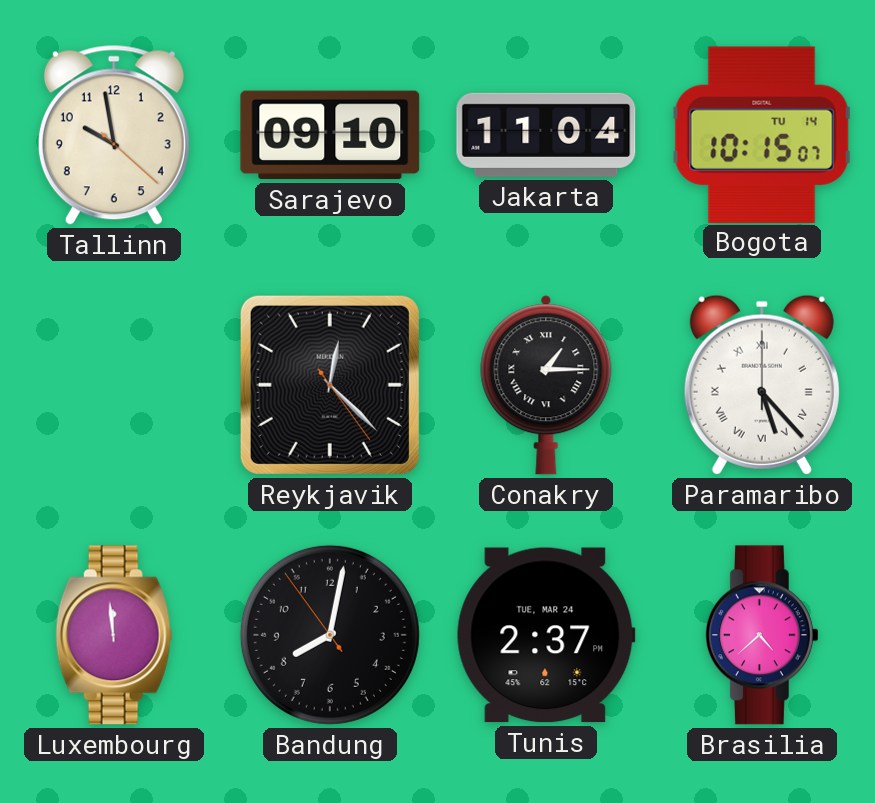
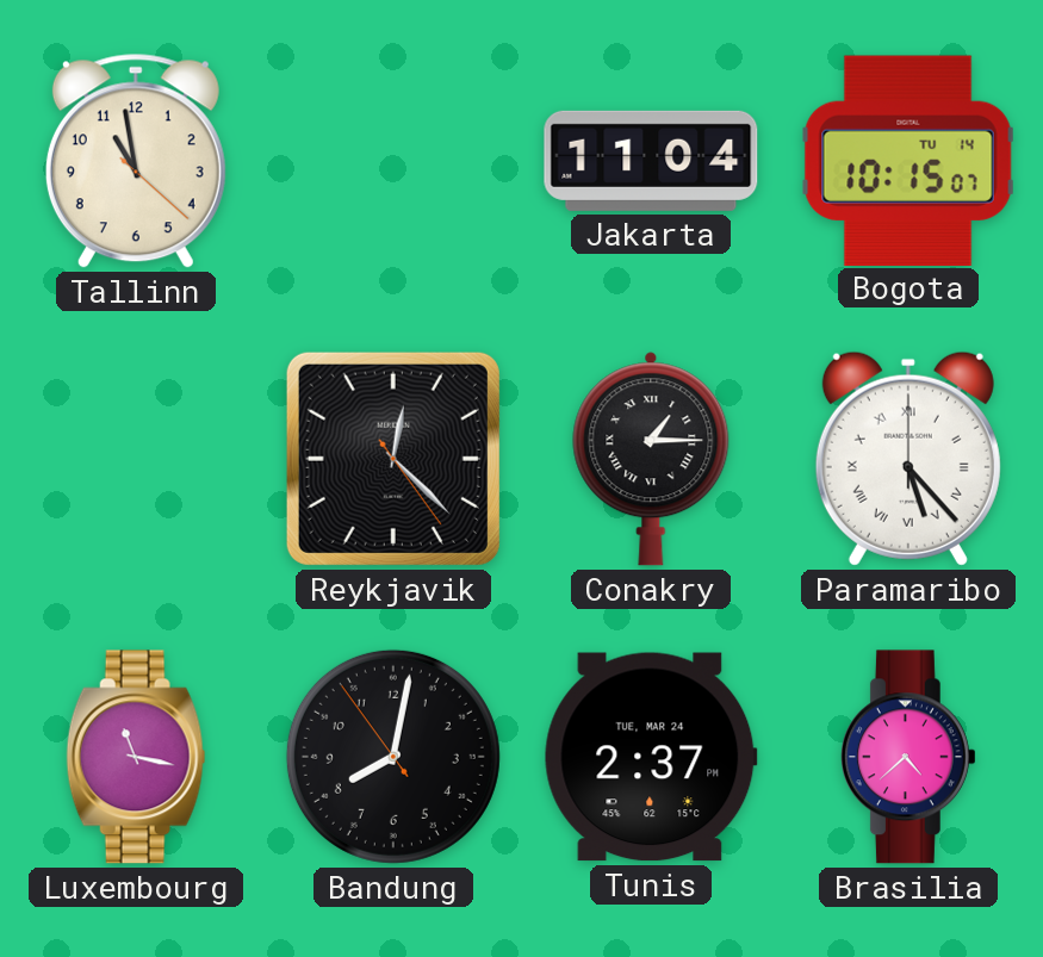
Tallinn: 9:58 -> 10:58 (136, 161)
Sarajevo: 09:10 -> none (330, 135)
Luxembourg: 11:59 -> 11:17 (136, 757)
